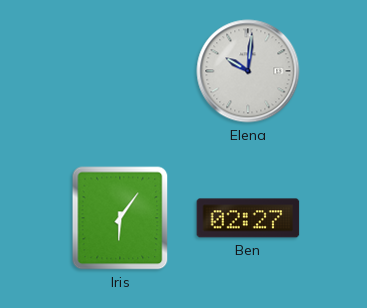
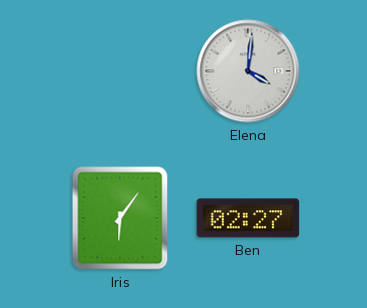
Elena: 10:01 -> 4:01 (248, 71)
